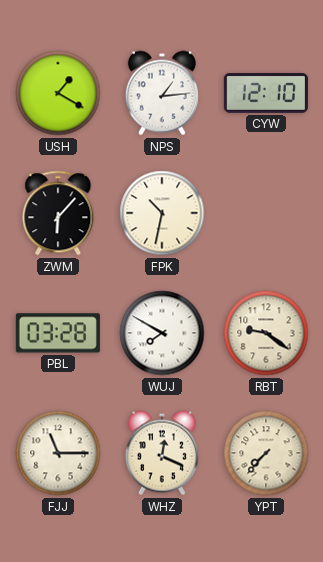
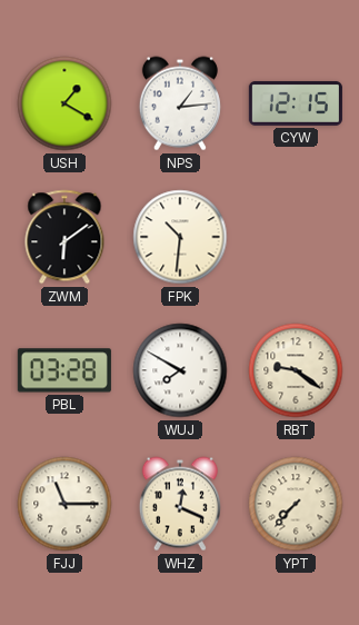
CYW: 12:10 -> 12:15 (296, 103)
ZWM: 6:07 -> 6:09 (64, 237)
FPK: 10:32 -> 10:31 (180, 237)
